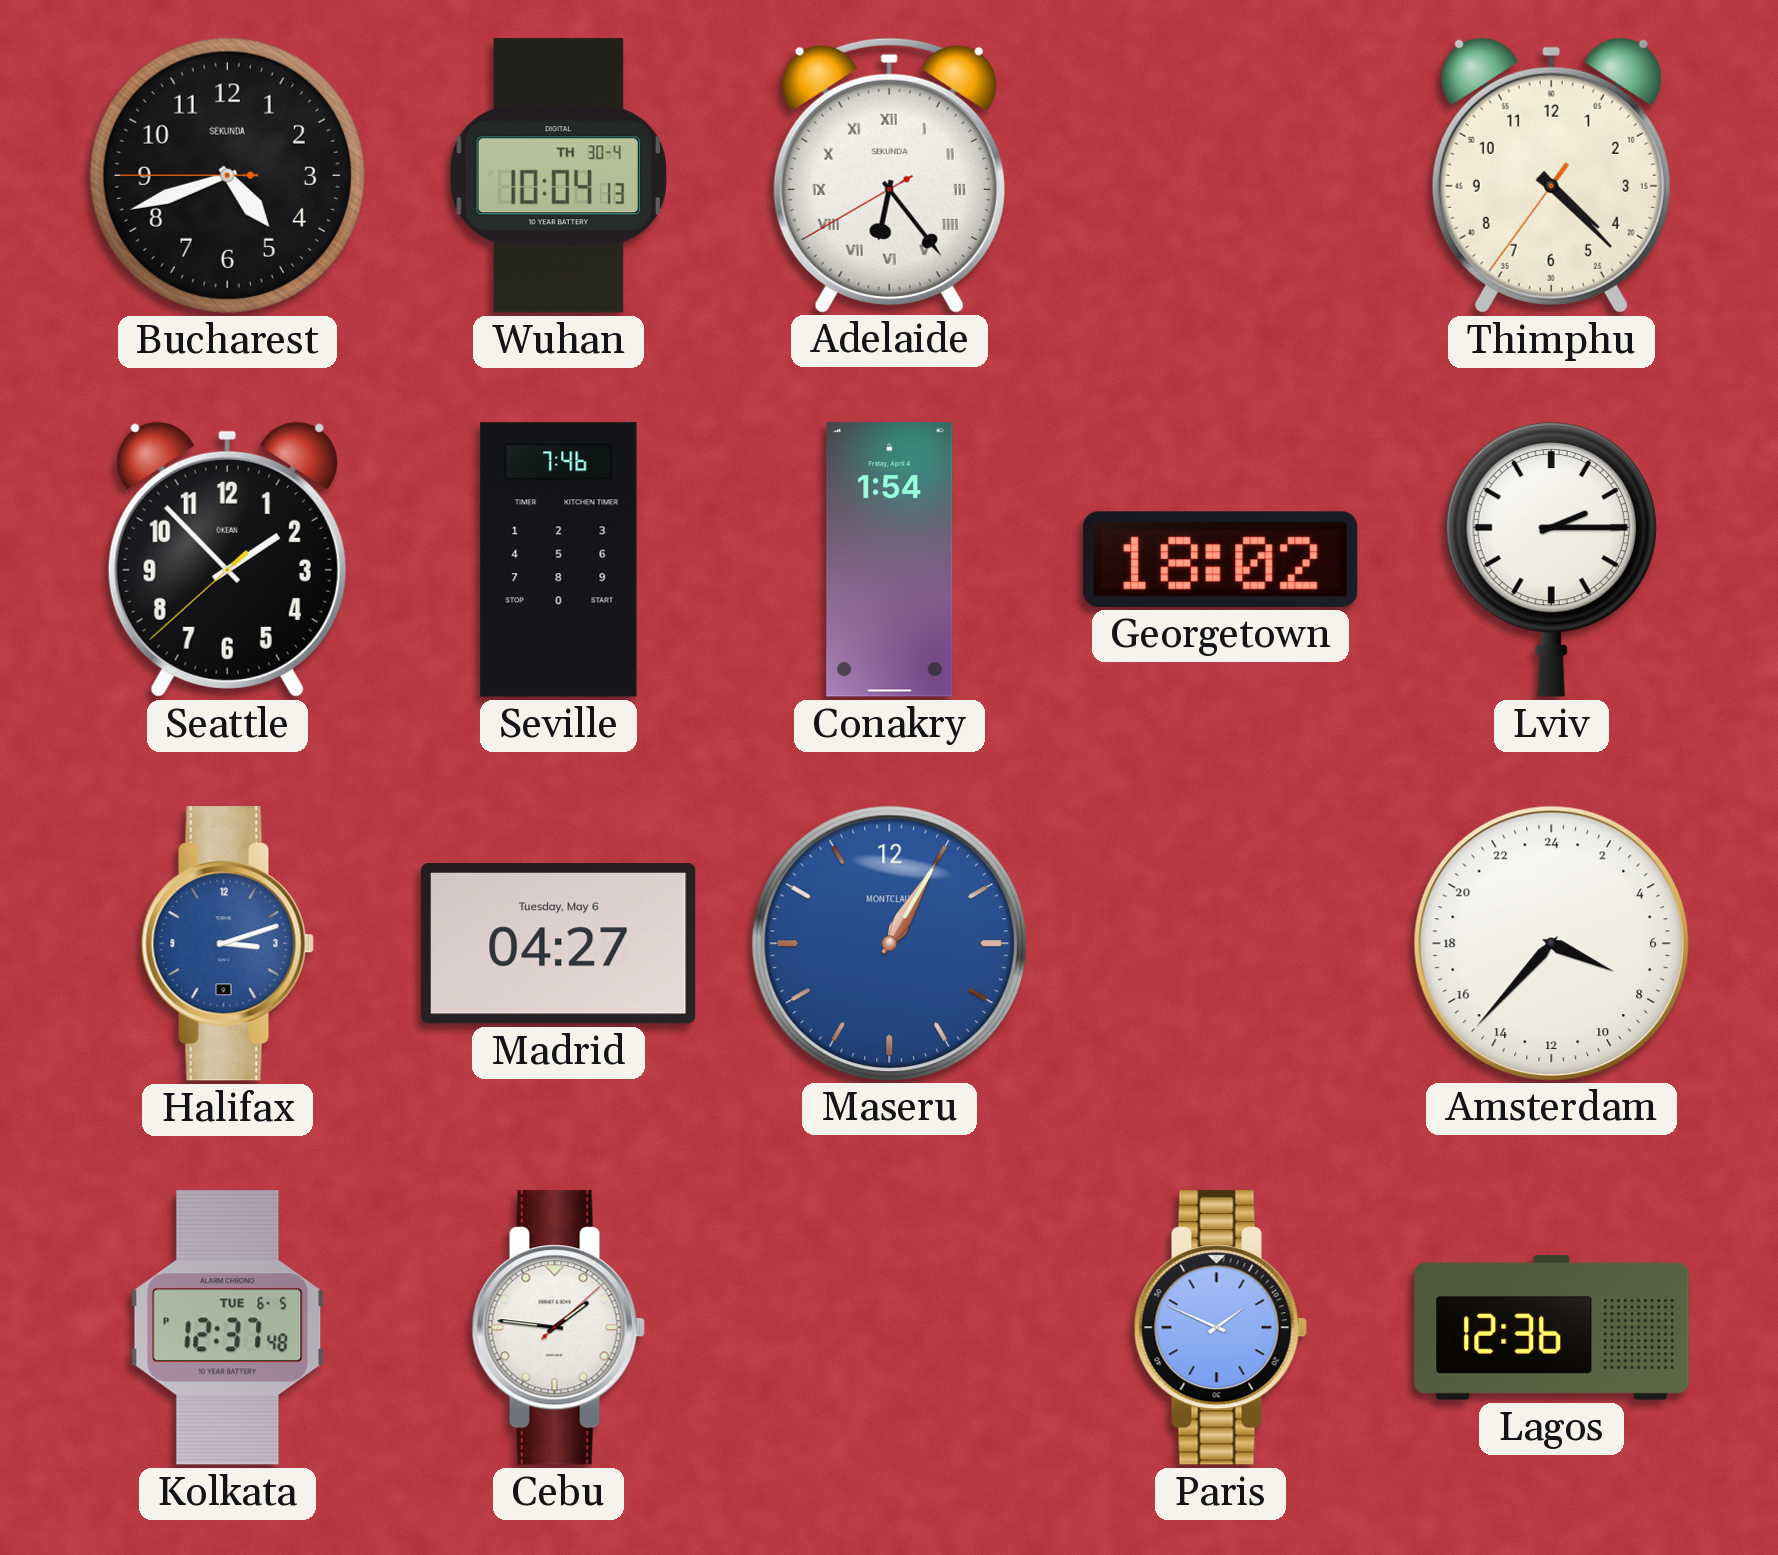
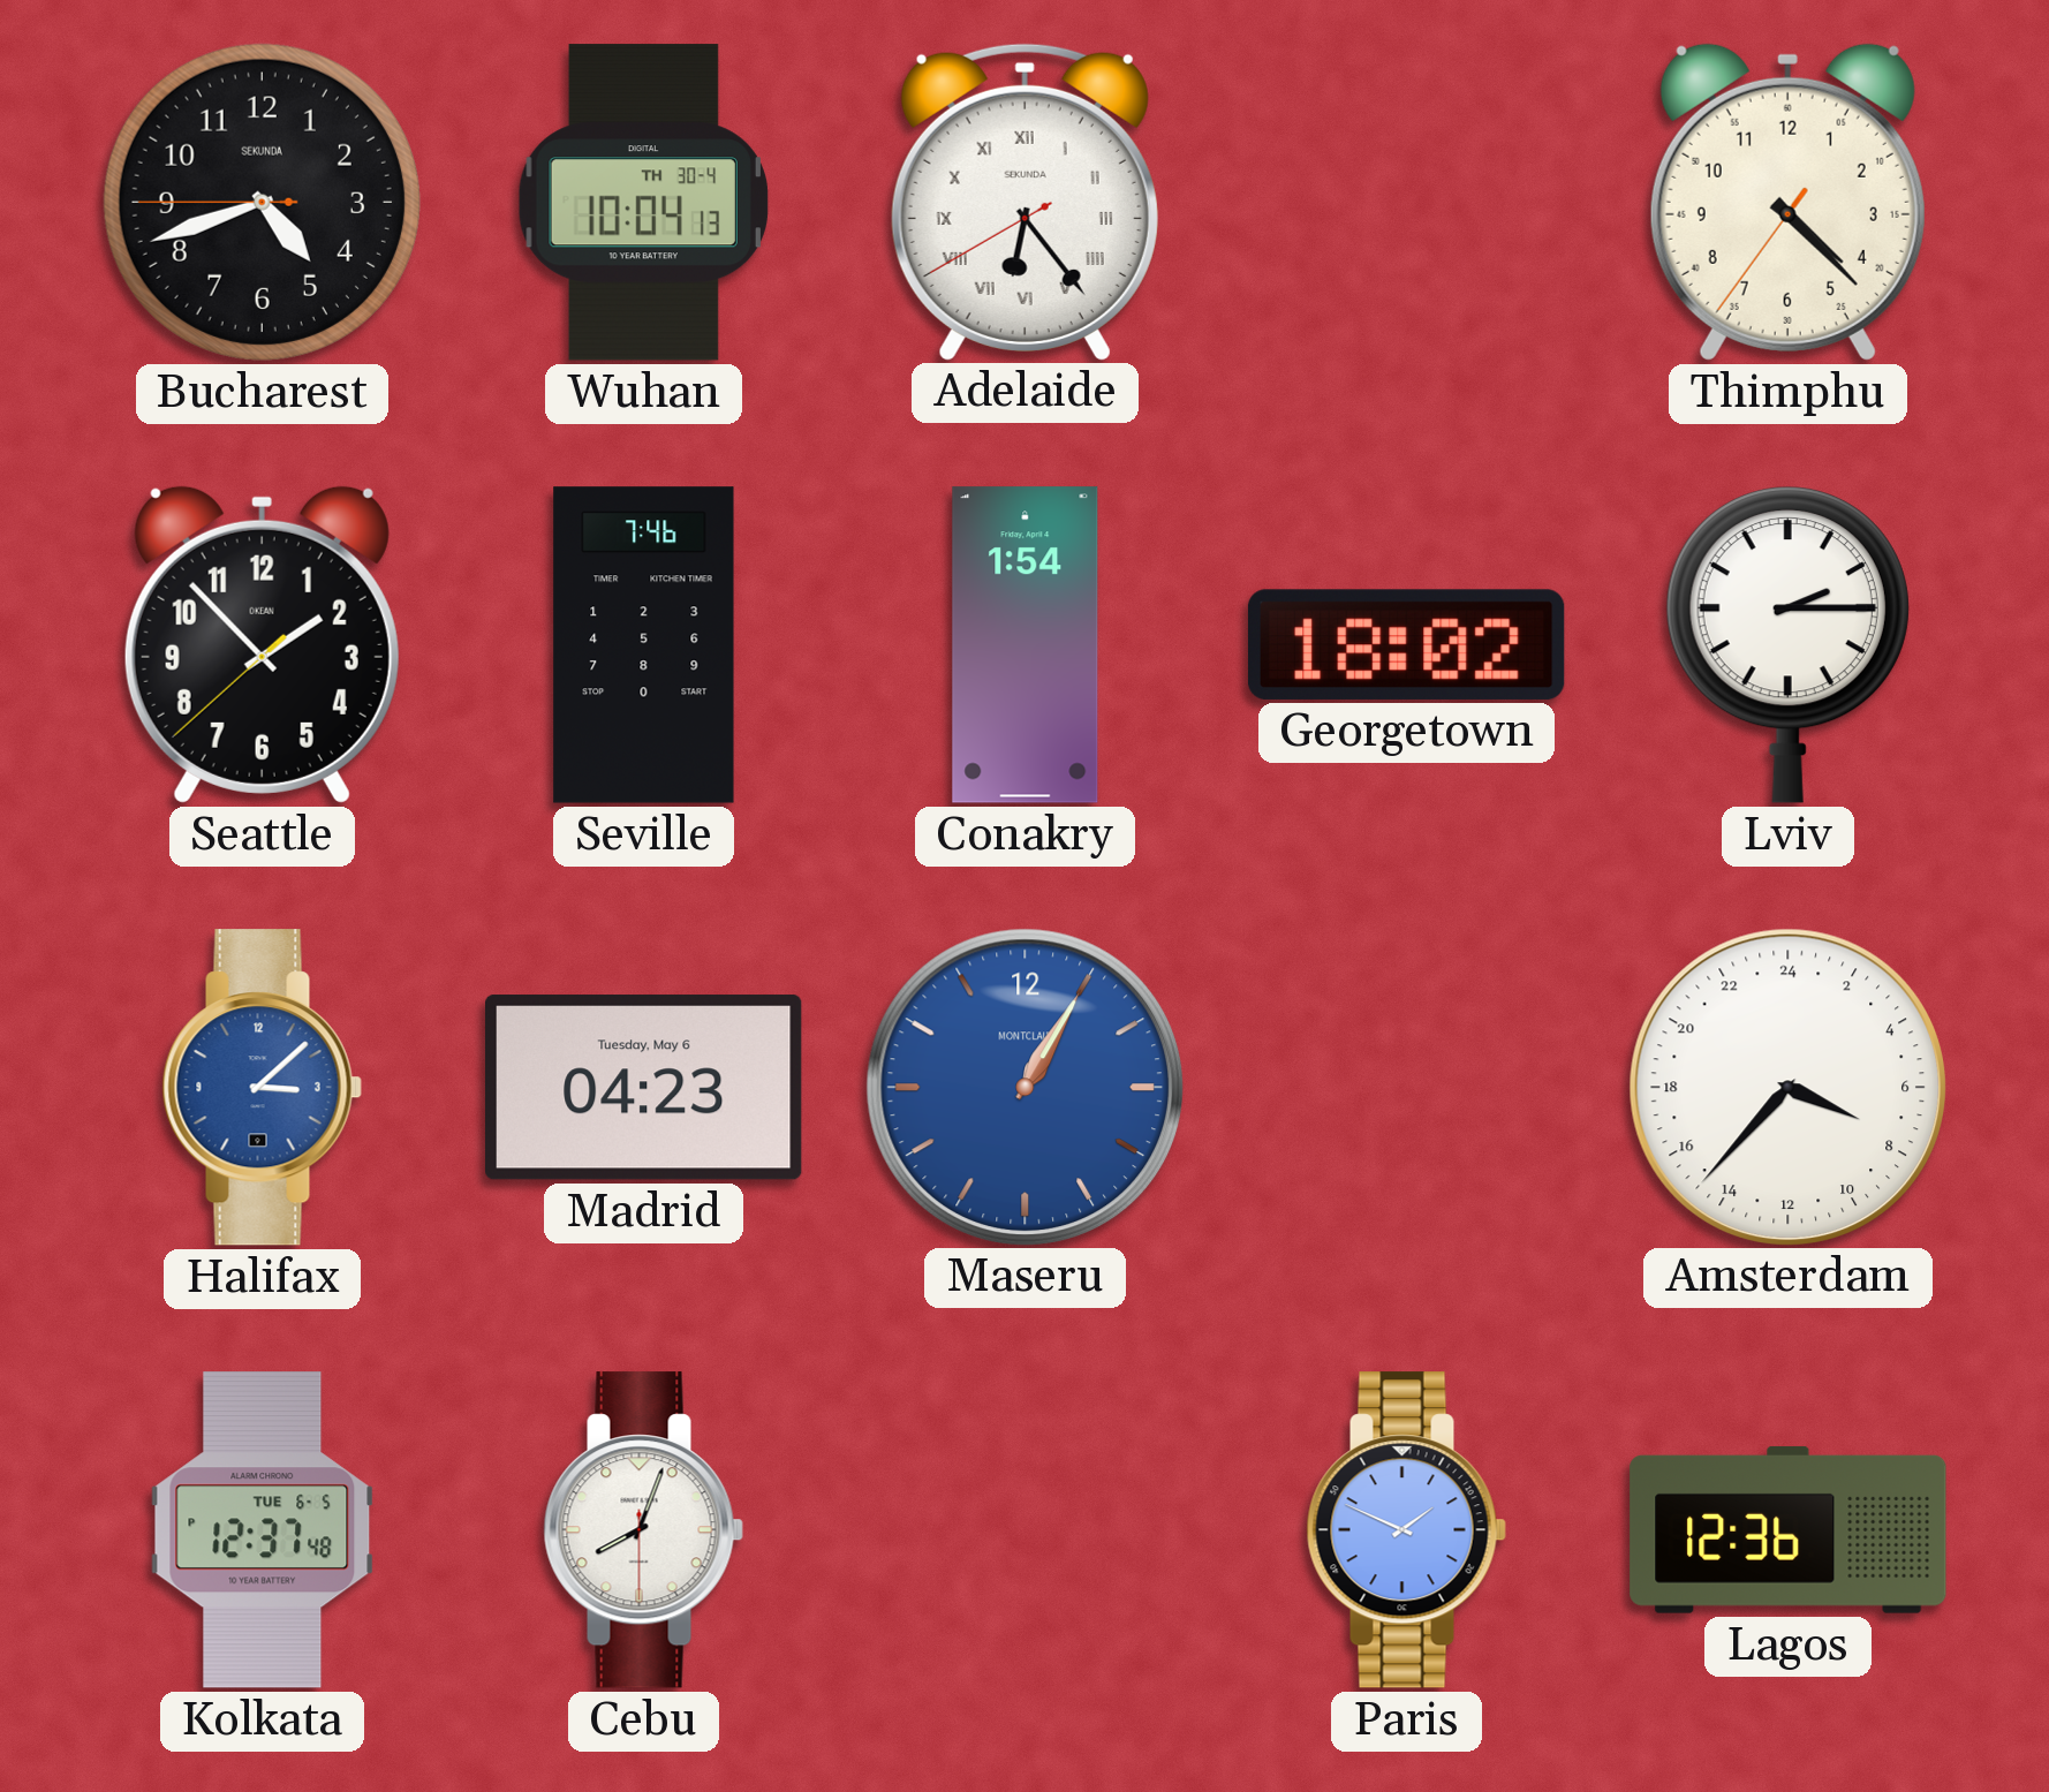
Halifax: 3:12 -> 3:08 (262, 1088)
Madrid: 04:27 -> 04:23 (644, 1088)
Cebu: 1:46 -> 8:03 (643, 1530)
